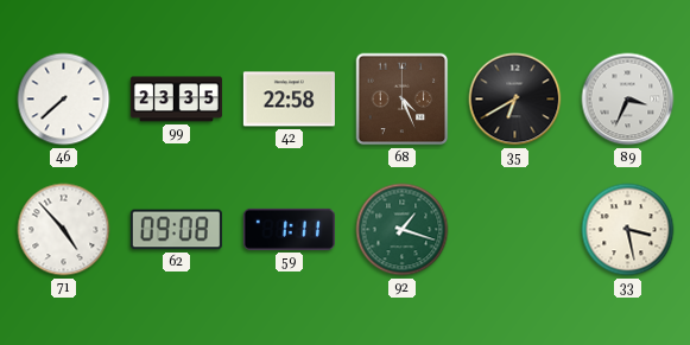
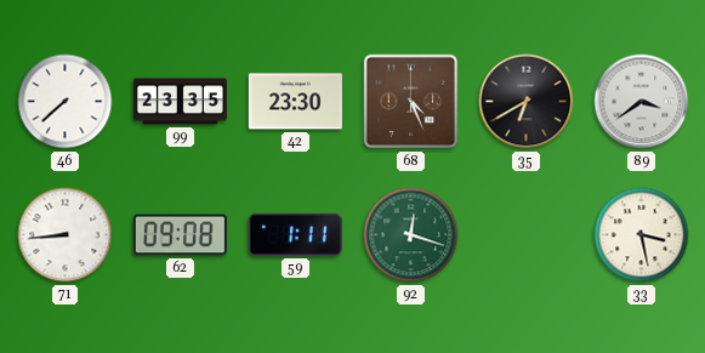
42: 22:58 -> 23:30 (295, 102)
89: 3:34 -> 3:39 (642, 102)
71: 4:53 -> 8:44 (66, 235)
92: 1:18 -> 12:18 (411, 235)
